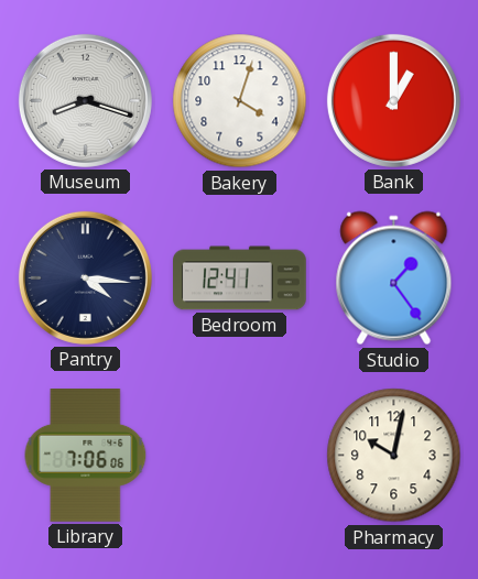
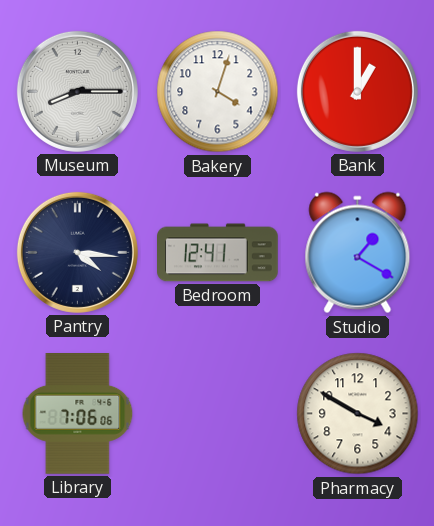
Museum: 8:18 -> 8:15 (77, 91)
Studio: 1:24 -> 1:20 (358, 253)
Pharmacy: 10:02 -> 3:50 (358, 414)
